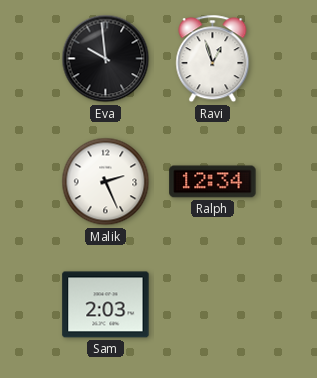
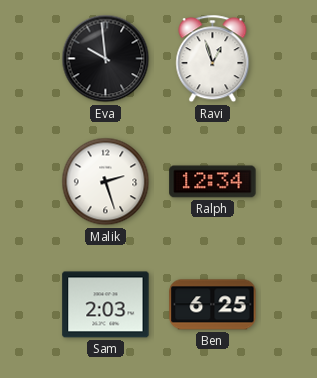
Malik: 2:26 -> 2:27 (106, 182)
Ben: none -> 6:25 (213, 305)
